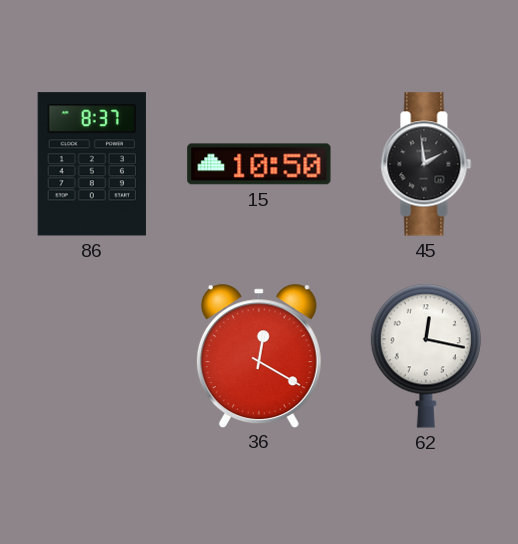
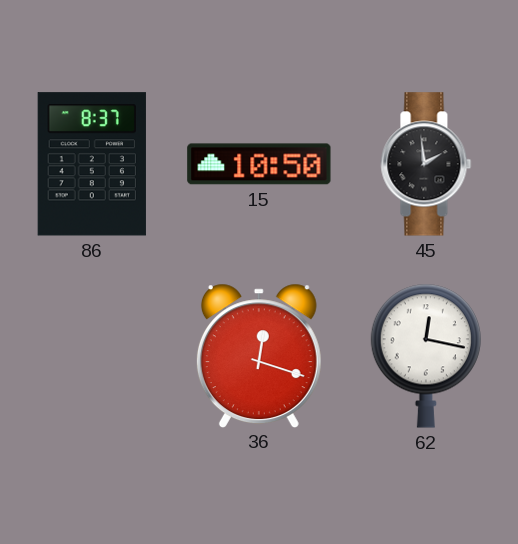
36: 12:20 -> 12:18 (259, 355)
